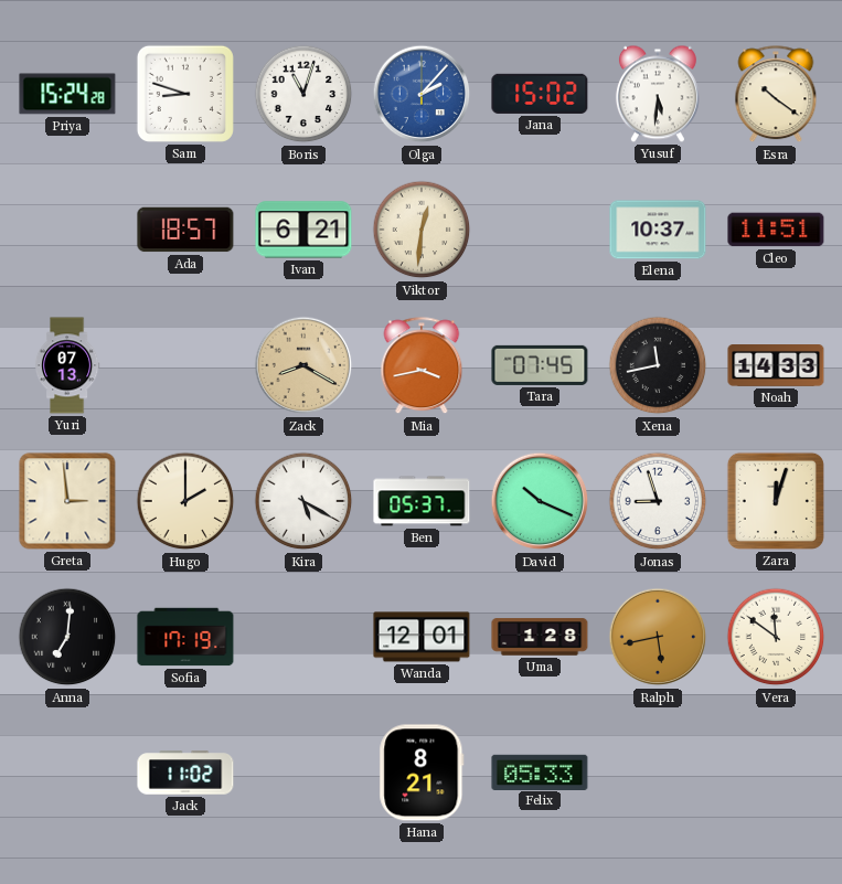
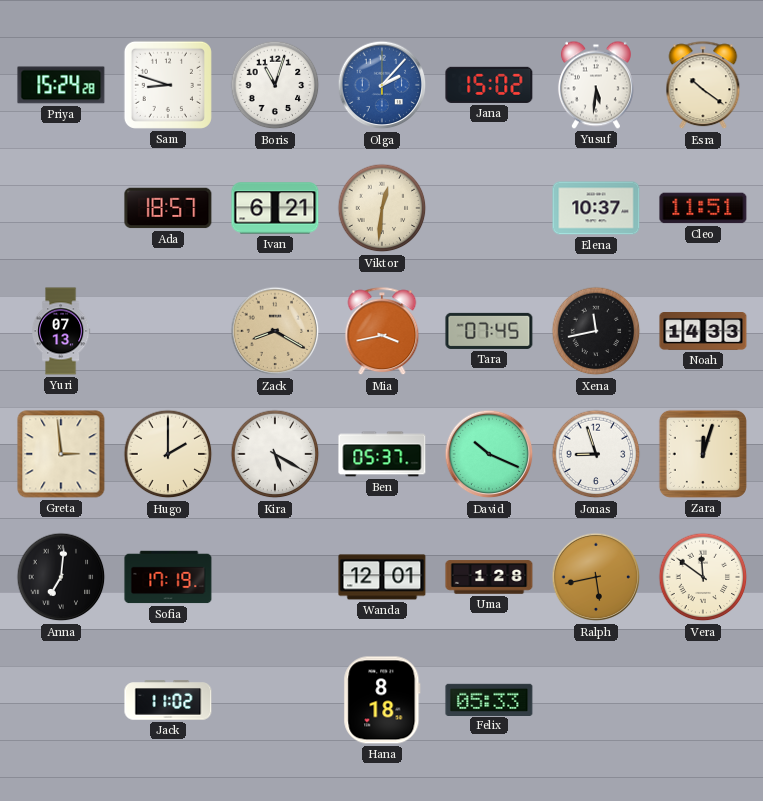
Hana: 8:21 -> 8:18 (382, 700)
